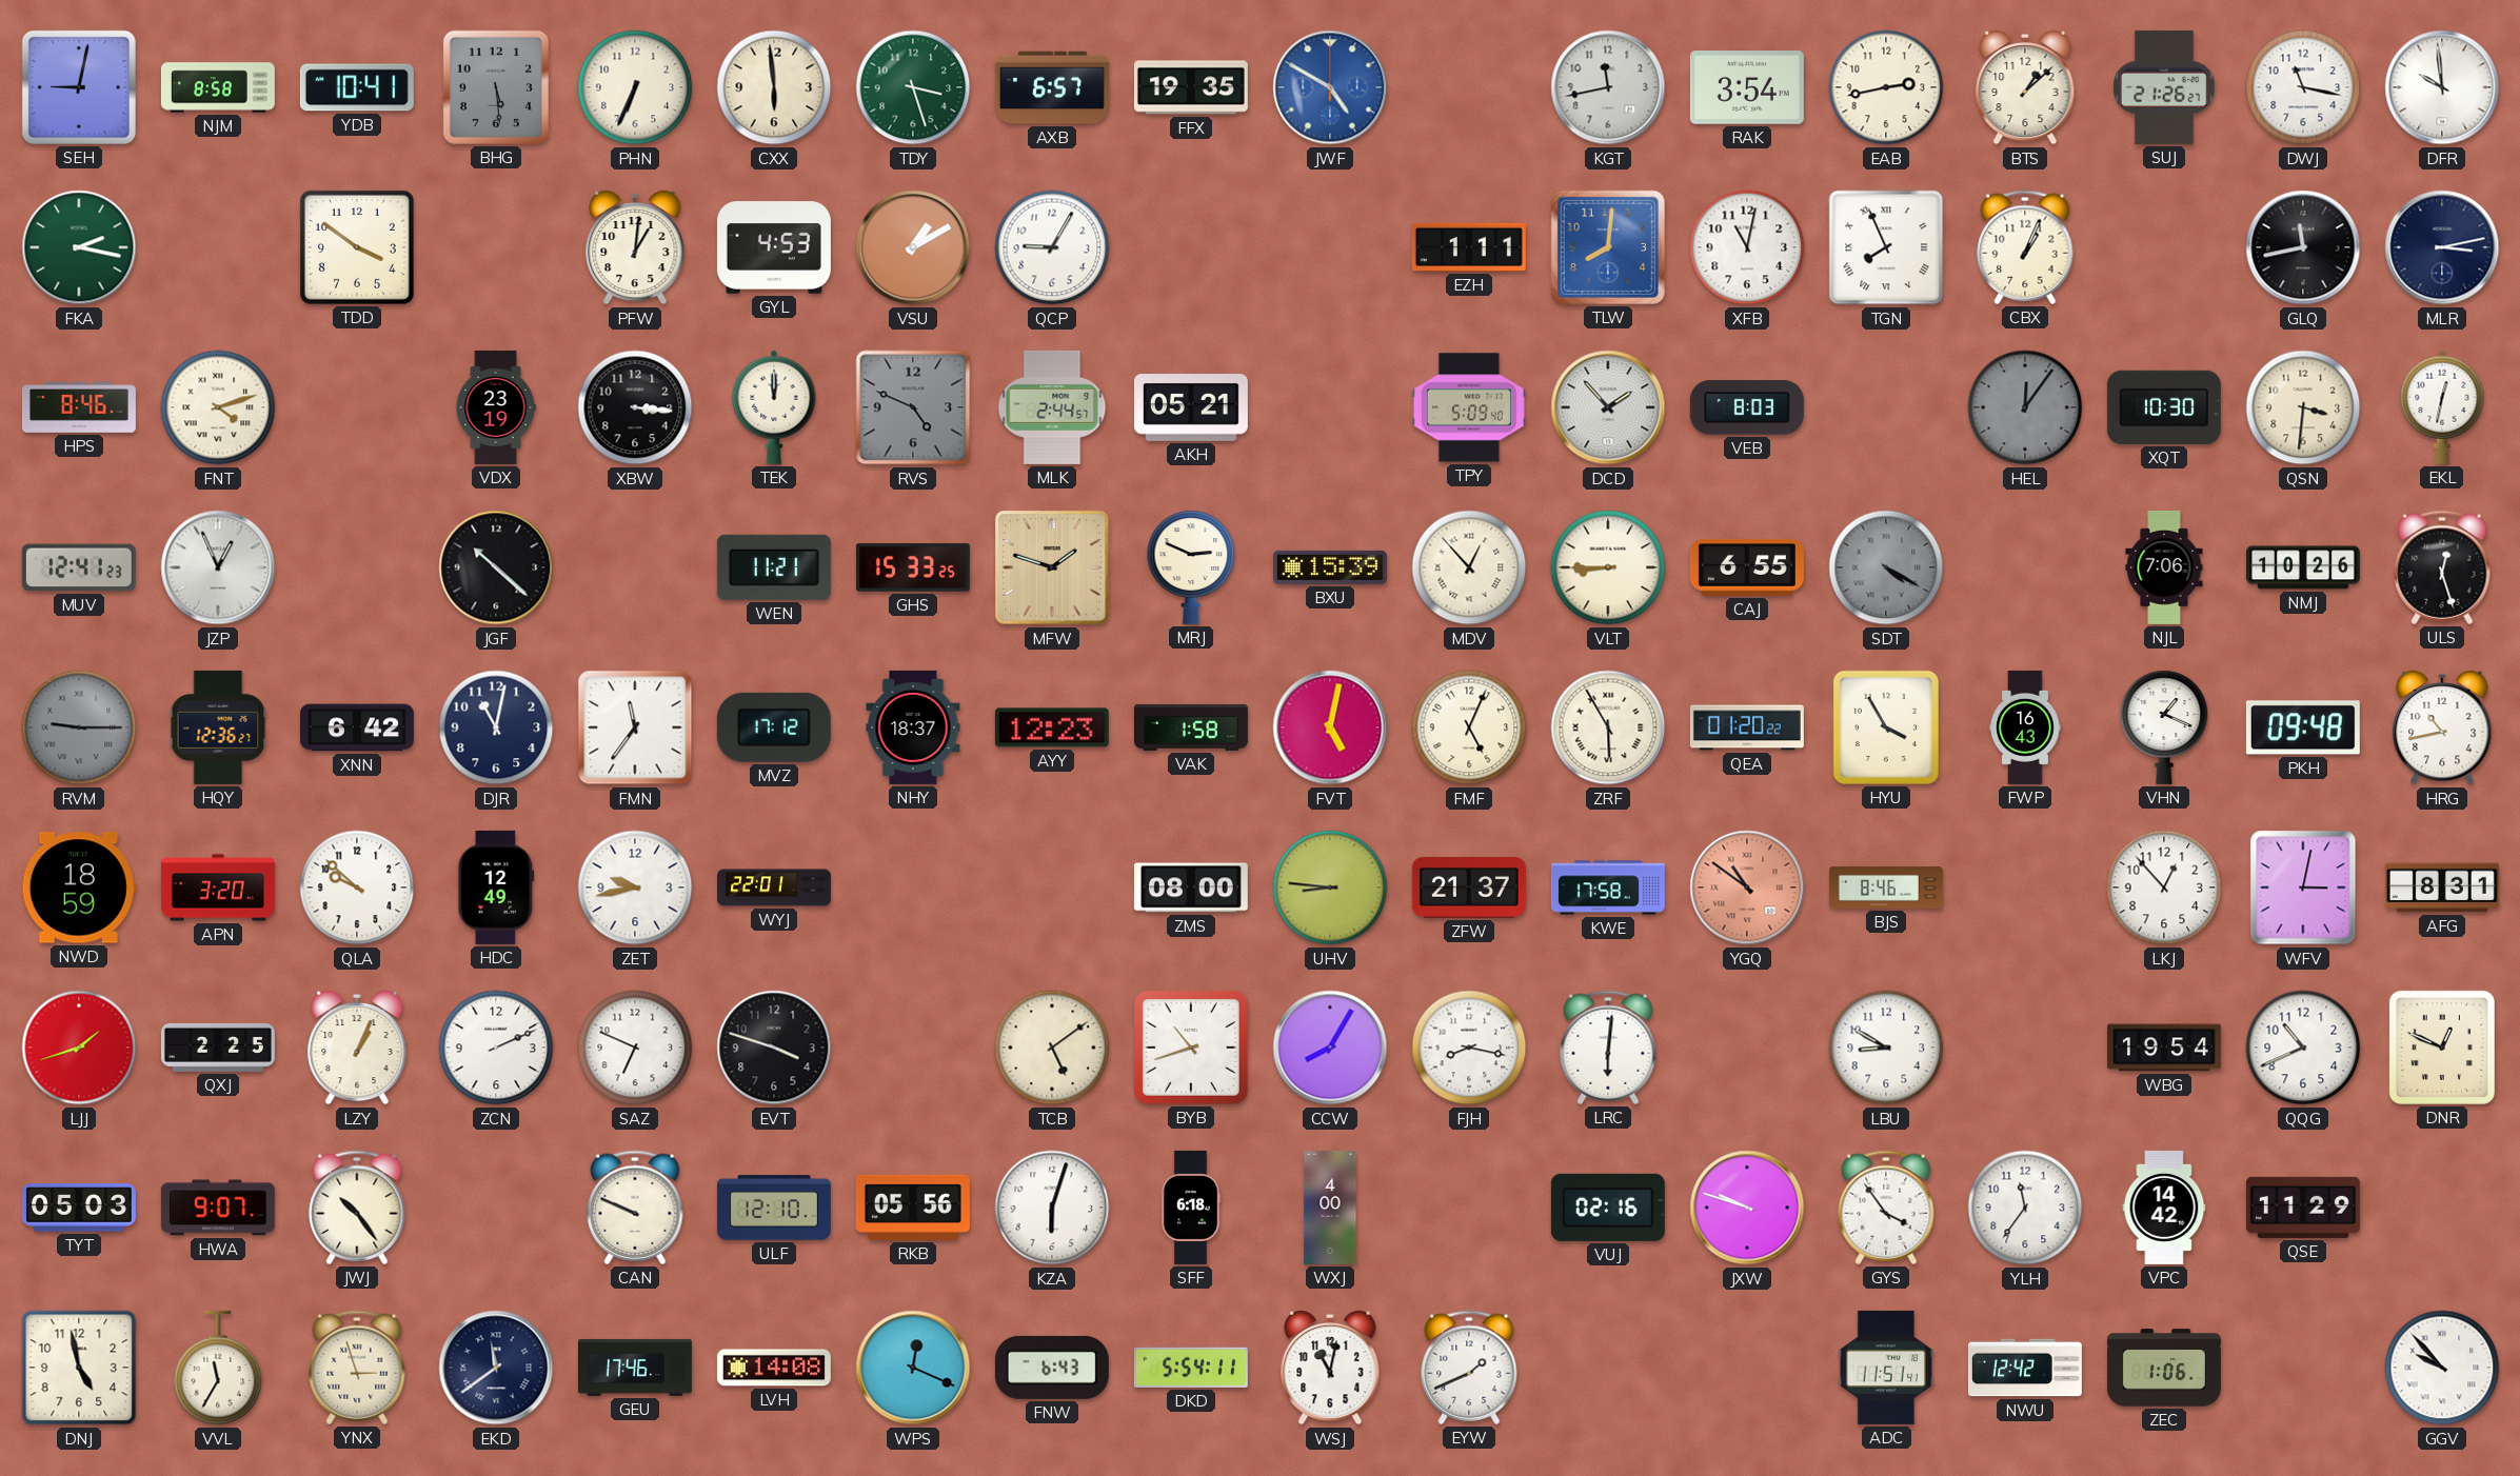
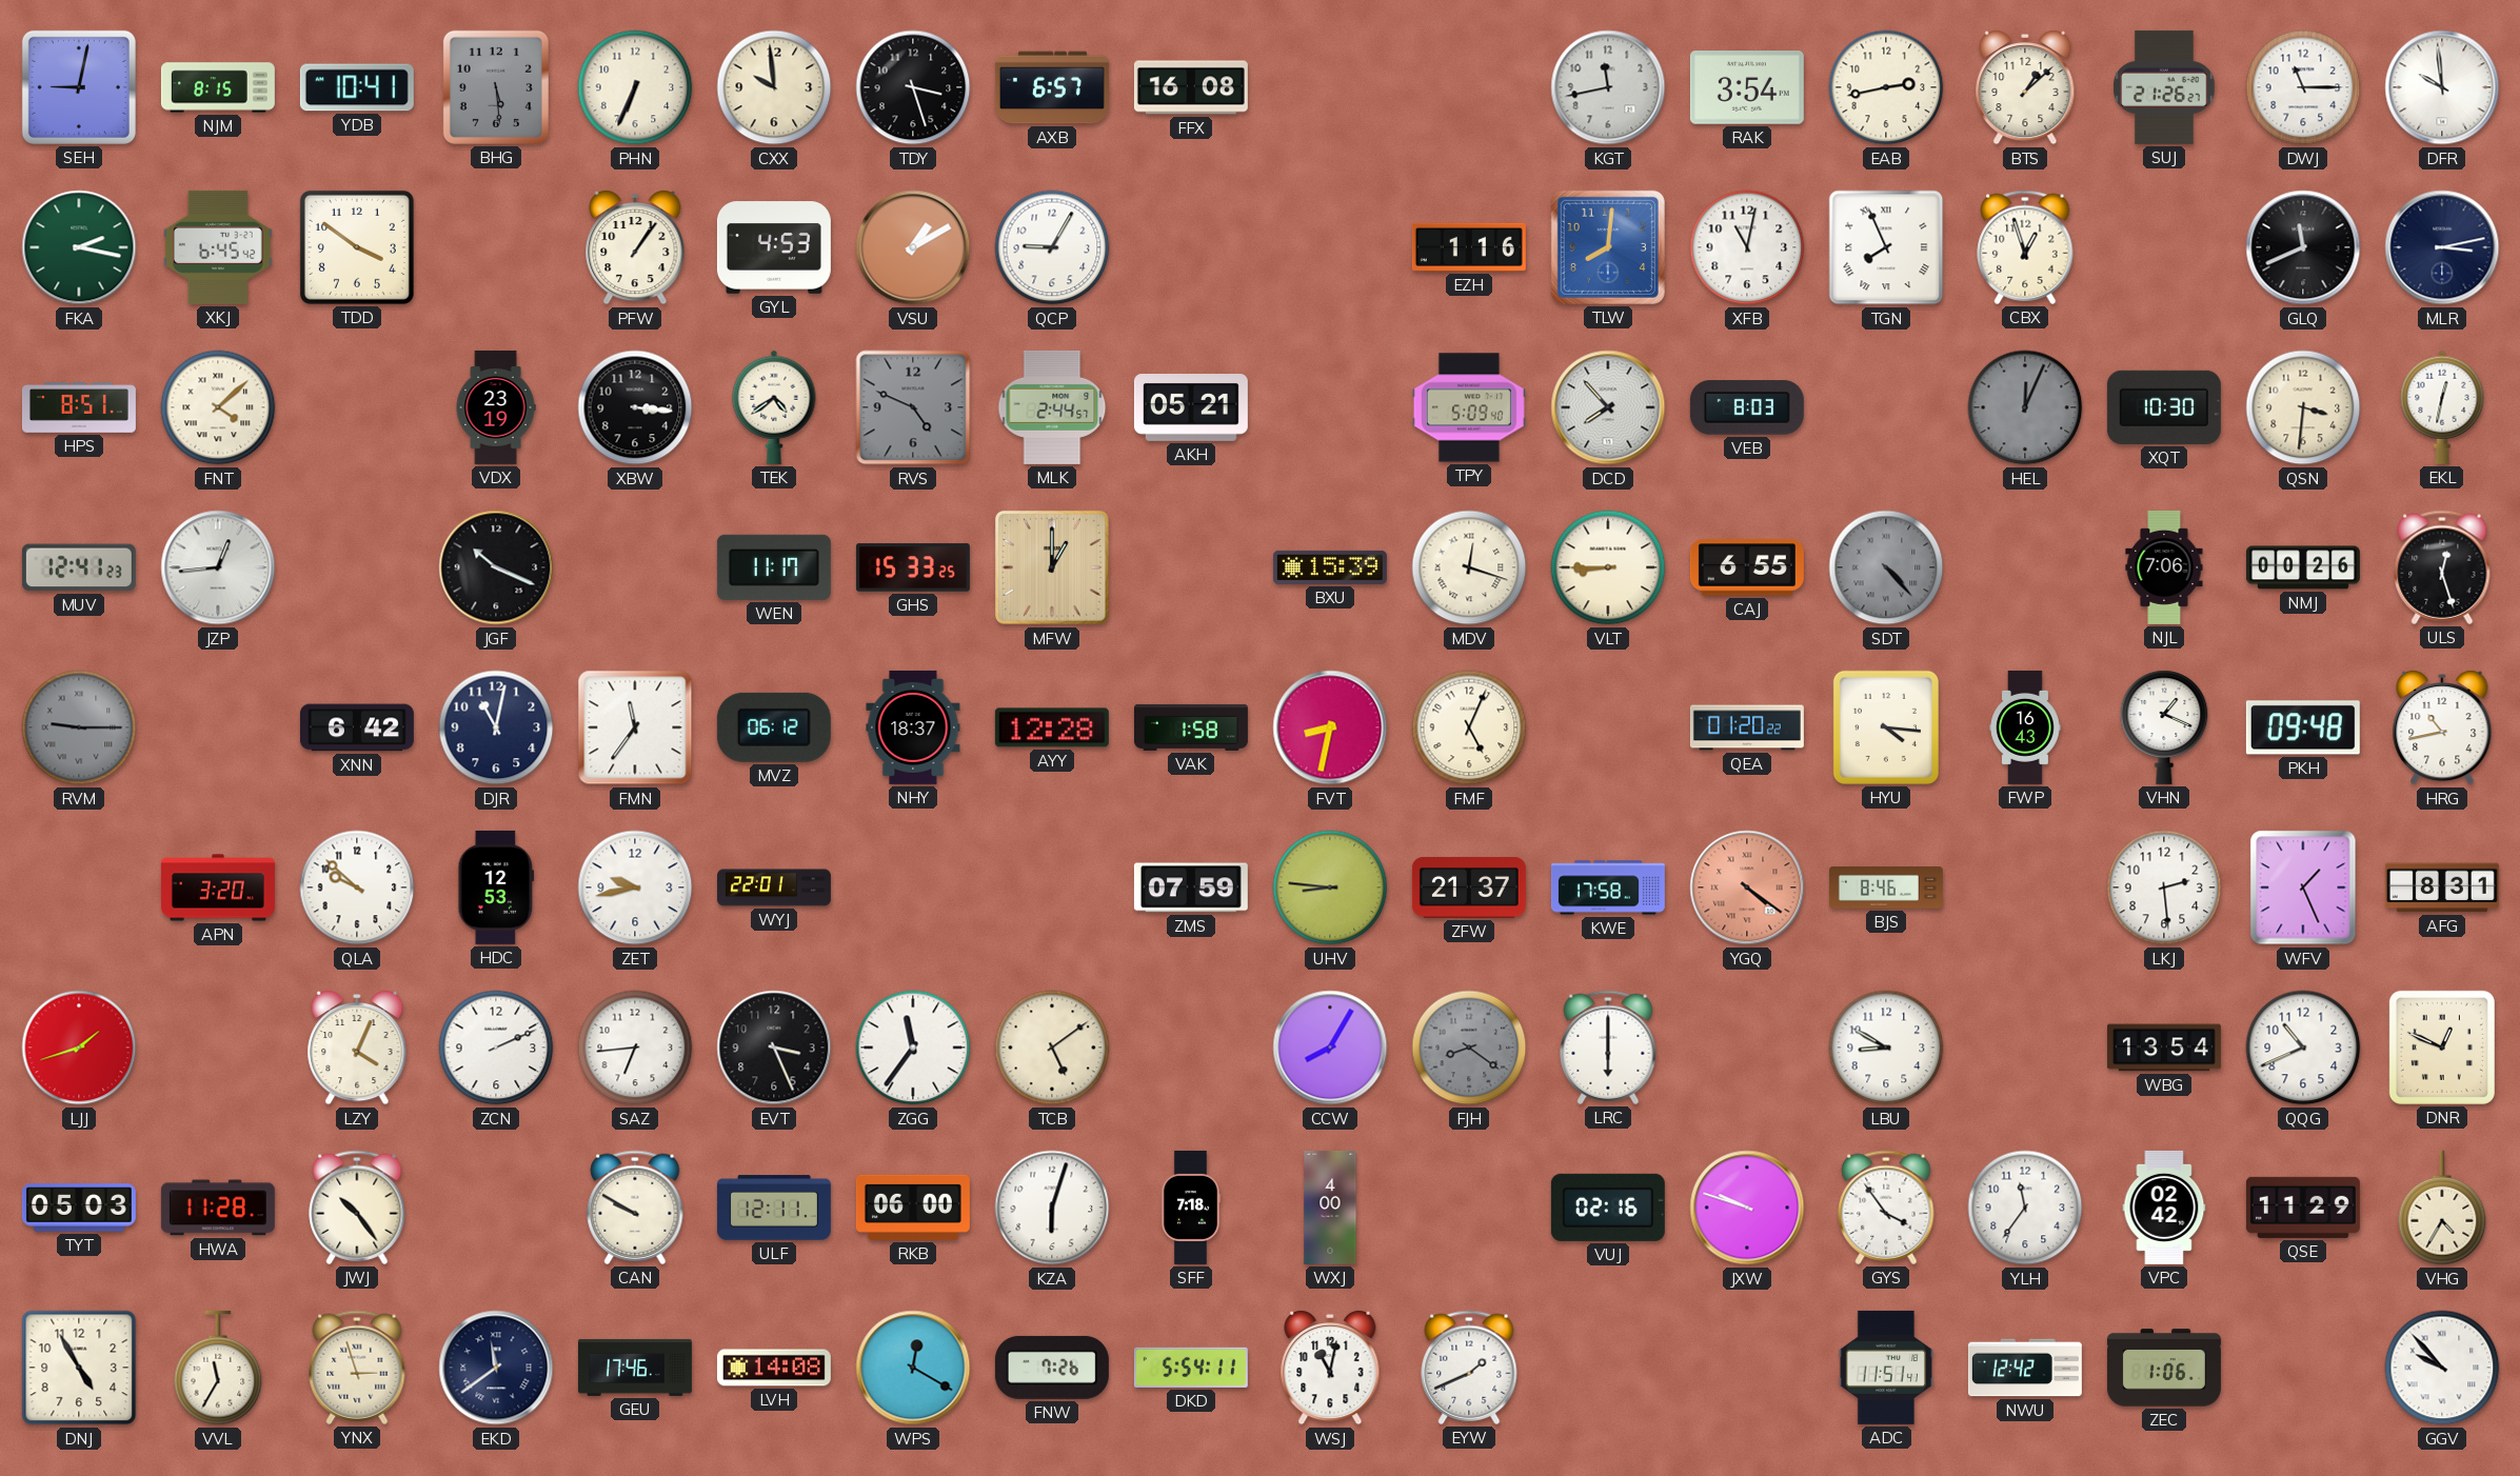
NJM: 8:58 -> 8:15 (218, 87)
CXX: 5:59 -> 9:59 (774, 87)
TDY dial: green -> black (913, 87)
FFX: 19:35 -> 16:08 (1191, 87)
JWF: 4:50 -> none (1330, 87)
DWJ: 11:17 -> 11:15 (2303, 87)
XKJ: none -> 6:45 (218, 247)
PFW: 1:01 -> 1:06 (635, 247)
EZH: 1:11 -> 1:16 (1469, 247)
CBX: 1:04 -> 12:57 (2025, 247)
GLQ: 11:43 -> 11:41 (2303, 247)
HPS: 8:46 -> 8:51 (79, 408)
FNT: 4:12 -> 4:08 (218, 407)
TEK: 12:00 -> 4:39 (774, 407)
DCD: 1:53 -> 7:53 (1608, 407)
HEL: 12:06 -> 12:04 (2025, 407)
JZP: 12:56 -> 12:44 (218, 567)
JGF: 10:22 -> 10:19 (496, 567)
WEN: 11:21 -> 11:17 (774, 567)
MFW: 1:48 -> 1:00 (1052, 567)
MRJ: 2:49 -> none (1191, 567)
MDV: 12:53 -> 12:18 (1469, 567)
SDT: 4:20 -> 4:23 (1886, 567)
NMJ: 10:26 -> 00:26 (2303, 567)
HQY: 12:36 -> none (218, 727)
MVZ: 17:12 -> 06:12 (774, 727)
AYY: 12:23 -> 12:28 (1052, 727)
FVT: 5:02 -> 8:32 (1330, 727)
ZRF: 5:55 -> none (1608, 727)
HYU: 3:55 -> 4:16 (1886, 727)
NWD: 18:59 -> none (79, 887)
HDC: 12:49 -> 12:53 (496, 887)
ZMS: 08:00 -> 07:59 (1191, 887)
YGQ: 10:51 -> 4:21 (1747, 887)
LKJ: 12:53 -> 2:29 (2164, 887)
WFV: 3:02 -> 1:26 (2303, 887)
QXJ: 2:25 -> none (218, 1048)
LZY: 1:04 -> 4:04 (357, 1048)
SAZ: 6:49 -> 6:44 (635, 1048)
EVT: 3:48 -> 3:26 (774, 1048)
ZGG: none -> 11:36 (913, 1048)
BYB: 10:42 -> none (1192, 1049)
FJH: 8:17 -> 8:21 (1469, 1048)
FJH dial: white -> grey (1469, 1048)
LRC: 6:01 -> 6:00 (1608, 1048)
WBG: 19:54 -> 13:54 (2164, 1048)
HWA: 9:07 -> 11:28 (218, 1208)
CAN: 9:49 -> 9:50 (635, 1208)
ULF: 12:10 -> 12:11 (774, 1208)
RKB: 05:56 -> 06:00 (913, 1208)
SFF: 6:18 -> 7:18 (1191, 1208)
VPC: 14:42 -> 02:42 (2164, 1208)
VHG: none -> 4:35 (2442, 1208)
DNJ: 4:58 -> 4:55 (79, 1368)
WPS: 12:19 -> 12:20 (913, 1368)
FNW: 6:43 -> 7:26 (1052, 1368)
